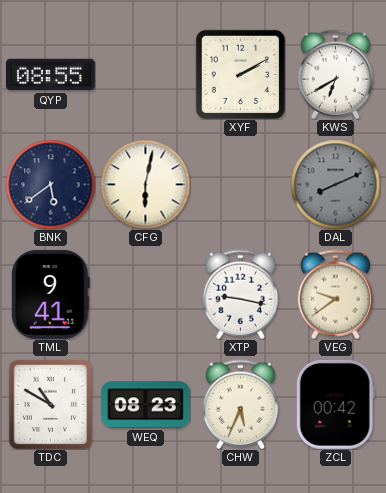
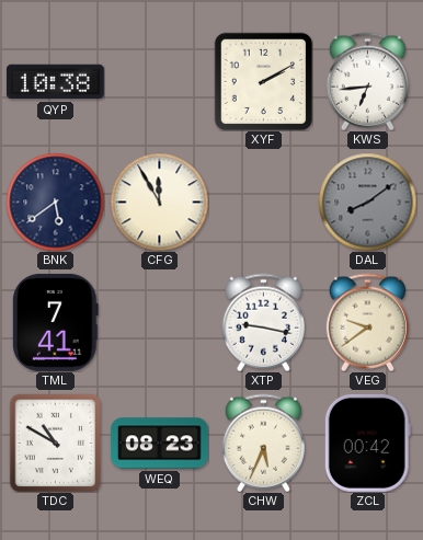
QYP: 08:55 -> 10:38 (55, 82)
KWS: 6:40 -> 6:44 (367, 81)
CFG: 6:02 -> 11:55 (159, 202)
DAL: 8:11 -> 8:09 (367, 202)
TML: 9:41 -> 7:41 (56, 322)
